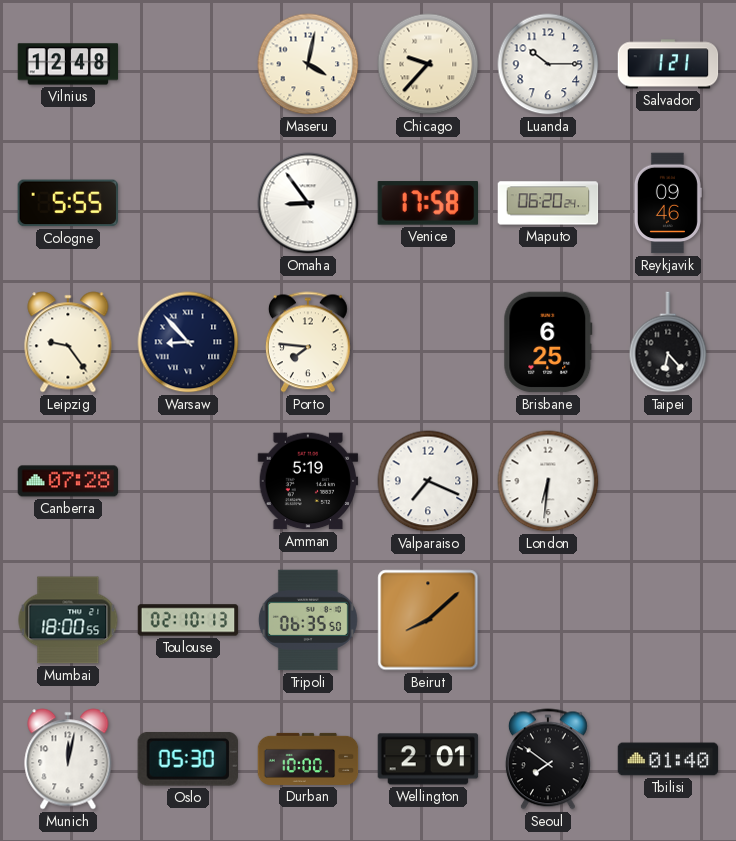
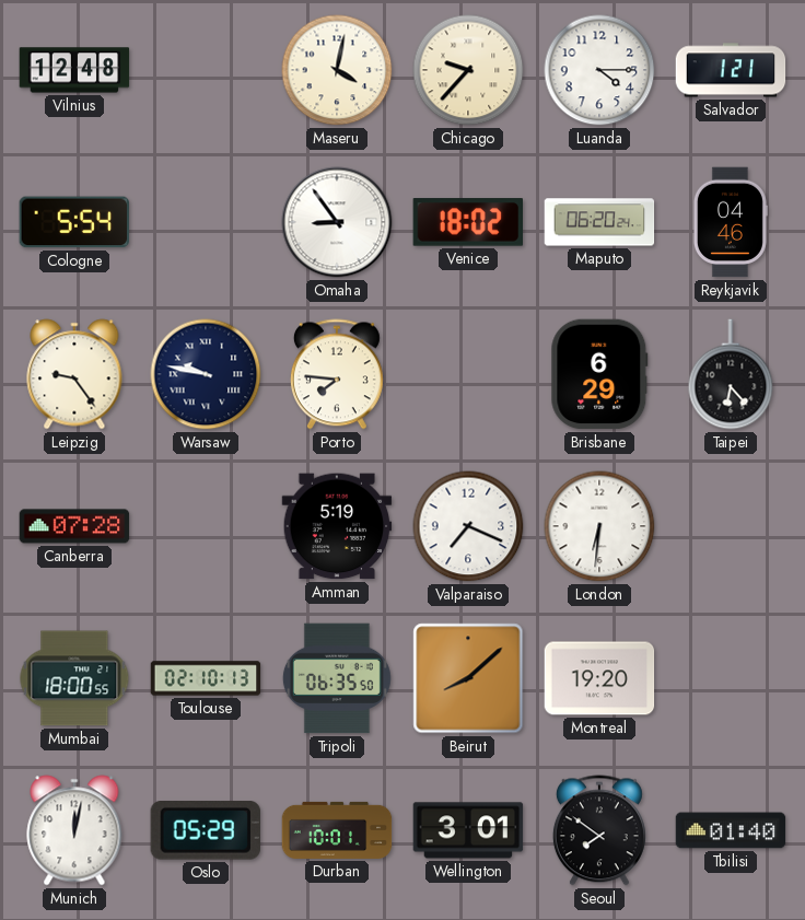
Luanda: 10:15 -> 4:15 (599, 70)
Cologne: 5:55 -> 5:54 (73, 222)
Venice: 17:58 -> 18:02 (467, 222)
Reykjavik: 09:46 -> 04:46 (730, 222)
Warsaw: 8:53 -> 9:47 (206, 374)
Brisbane: 6:25 -> 6:29 (599, 374)
Montreal: none -> 19:20 (599, 678)
Oslo: 05:30 -> 05:29 (206, 831)
Durban: 10:00 -> 10:01 (337, 830)
Wellington: 2:01 -> 3:01 (468, 830)
